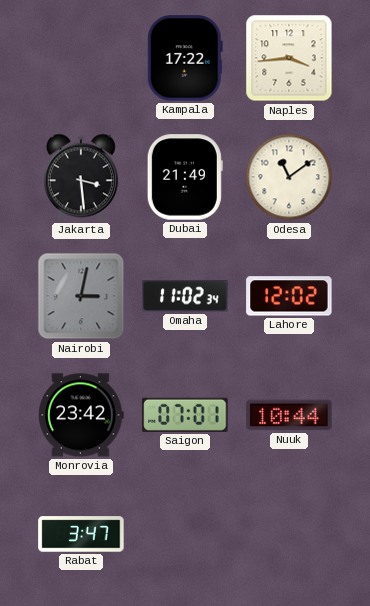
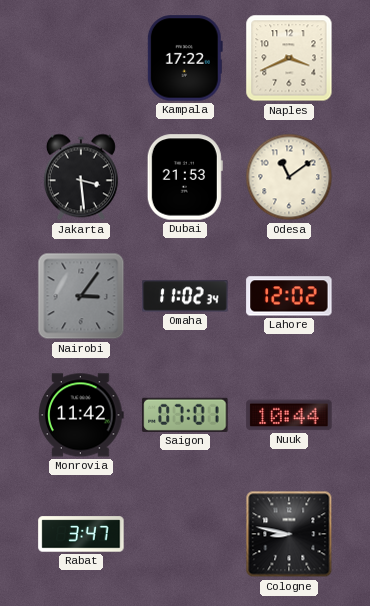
Naples: 3:44 -> 3:41 (289, 58)
Dubai: 21:49 -> 21:53 (185, 177)
Nairobi: 3:02 -> 3:06 (81, 296)
Monrovia: 23:42 -> 11:42 (81, 415)
Cologne: none -> 8:47 (289, 534)
